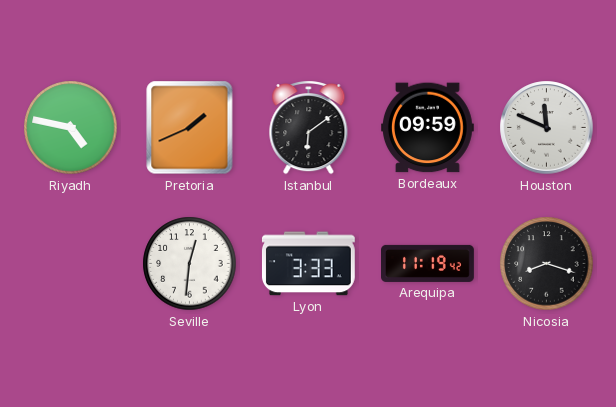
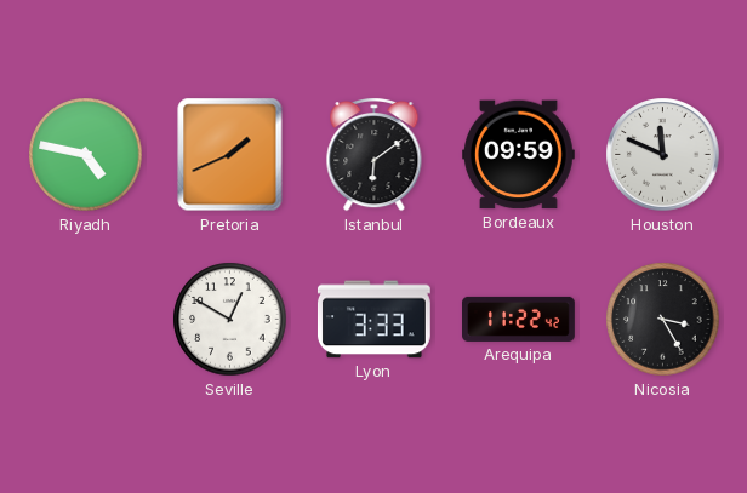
Seville: 12:31 -> 12:50 (230, 320)
Arequipa: 11:19 -> 11:22 (519, 319)
Nicosia: 8:18 -> 3:25 (663, 320)
